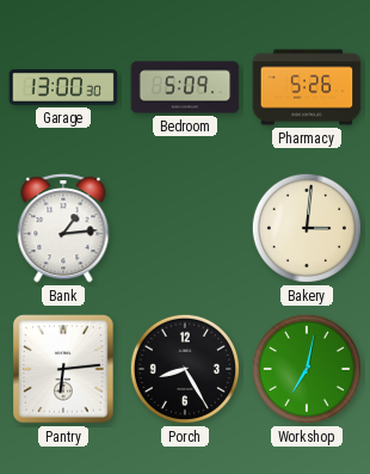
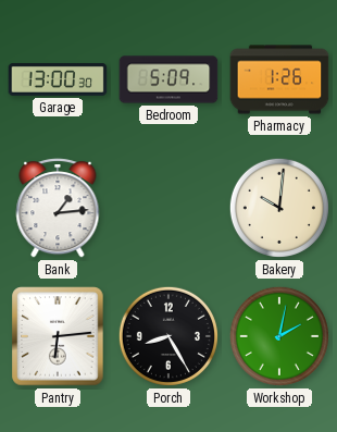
Pharmacy: 5:26 -> 1:26 (279, 79)
Bakery: 3:01 -> 10:01 (279, 208)
Workshop: 7:02 -> 2:02 (279, 336)
